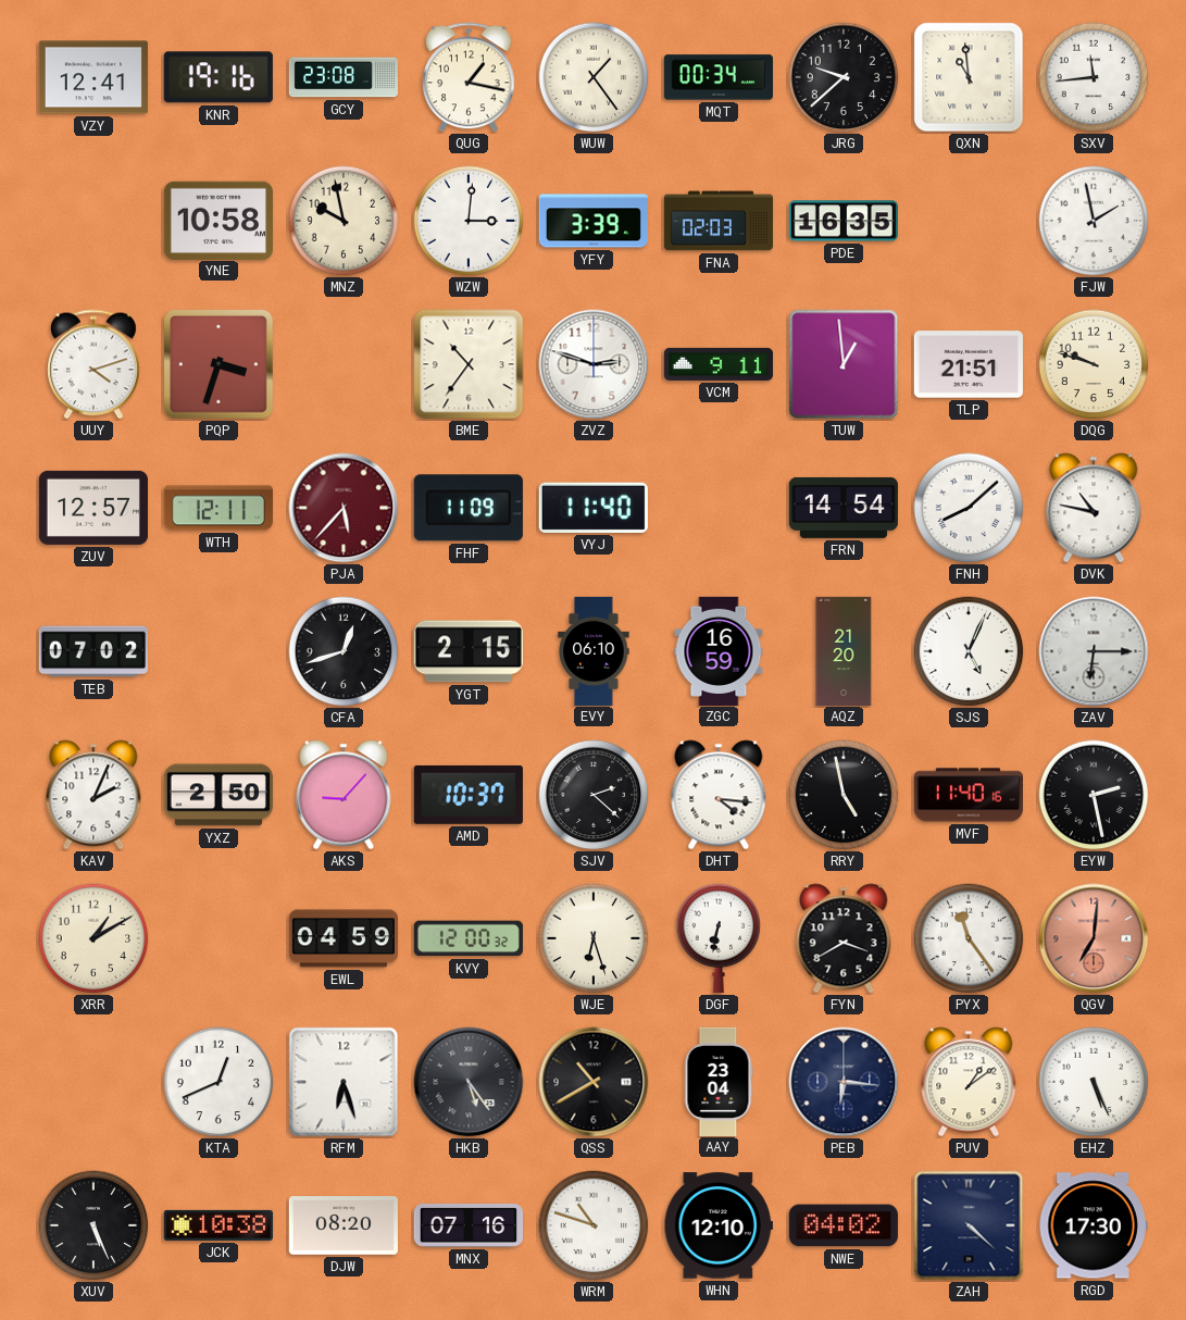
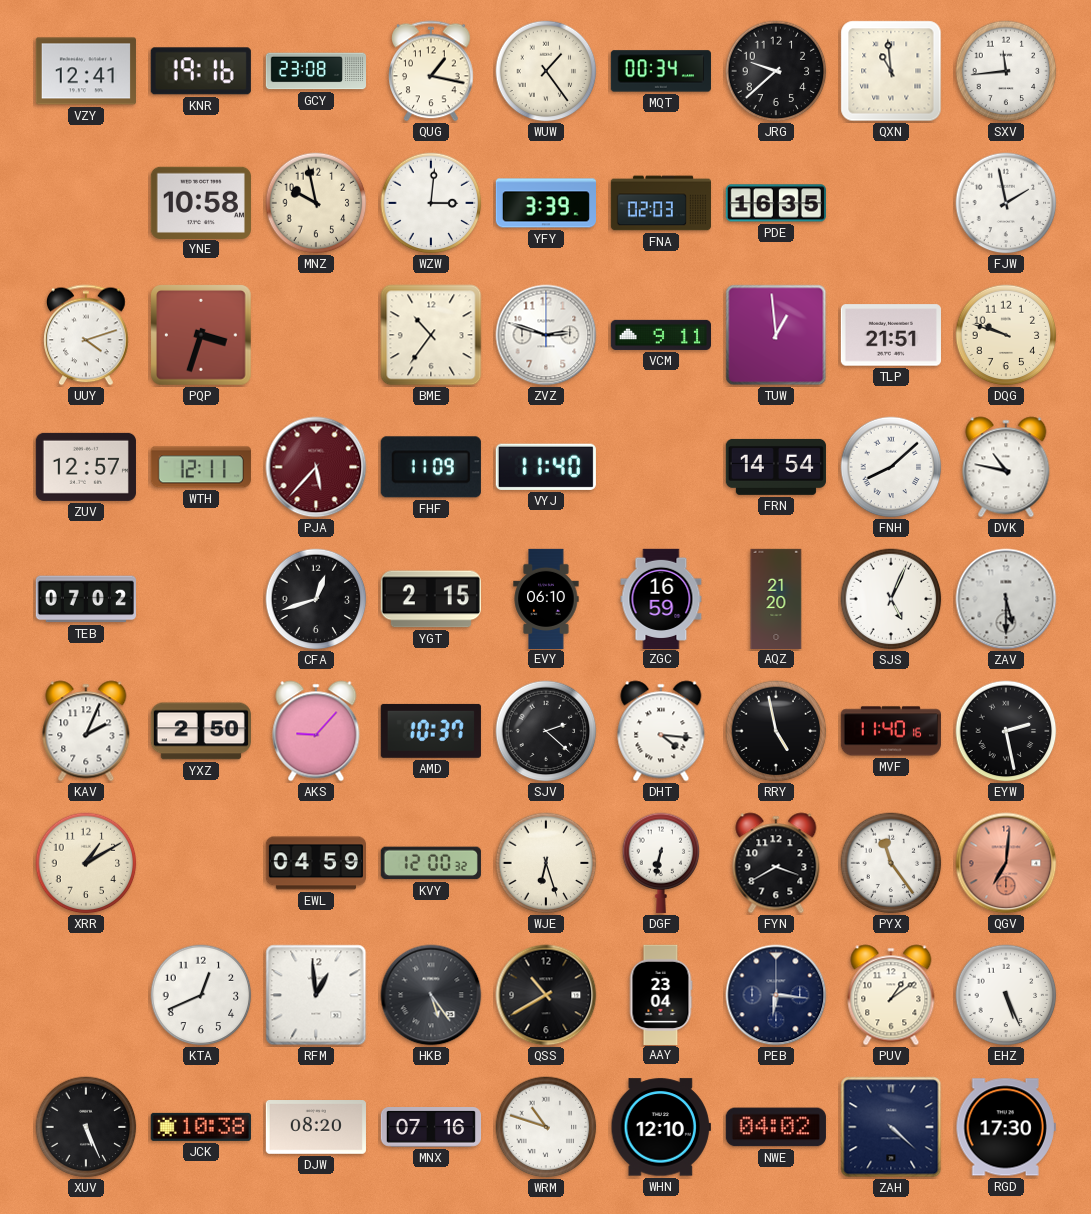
ZAV: 6:15 -> 5:30 (1006, 599)
RFM: 6:27 -> 12:59 (316, 995)
